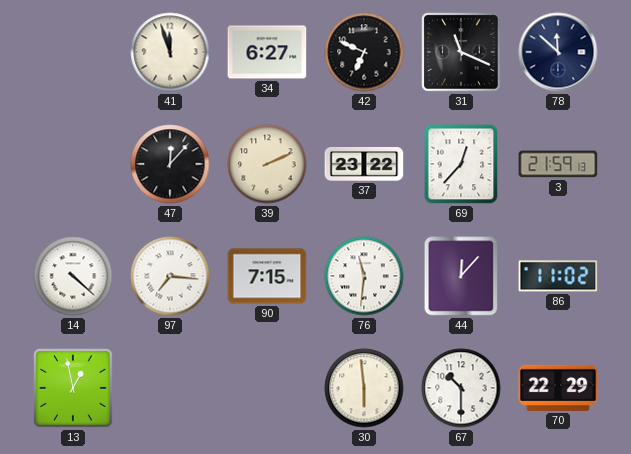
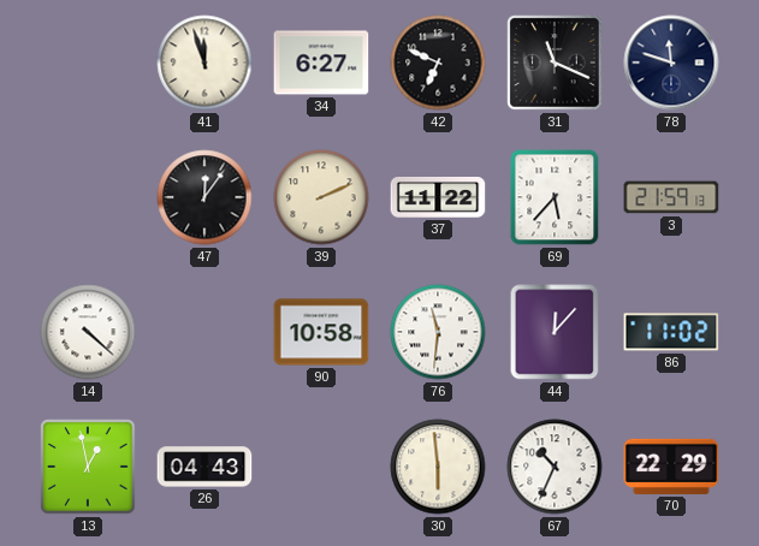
78: 11:52 -> 11:48 (671, 63)
47: 12:07 -> 12:06 (204, 197)
37: 23:22 -> 11:22 (438, 198)
69: 12:37 -> 5:37 (555, 197)
97: 7:16 -> none (170, 276)
90: 7:15 -> 10:58 (321, 332)
26: none -> 04:43 (204, 467)
67: 10:30 -> 10:34 (555, 467)
